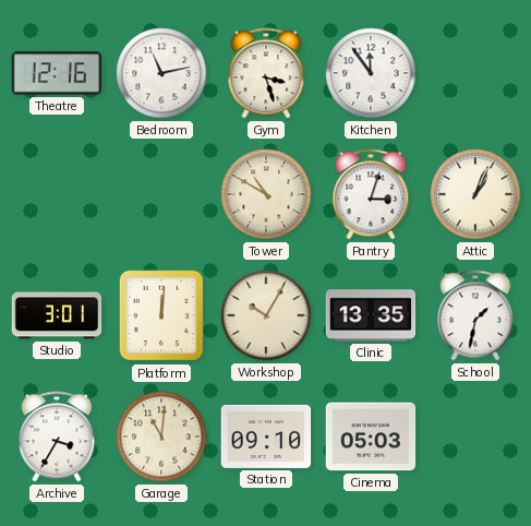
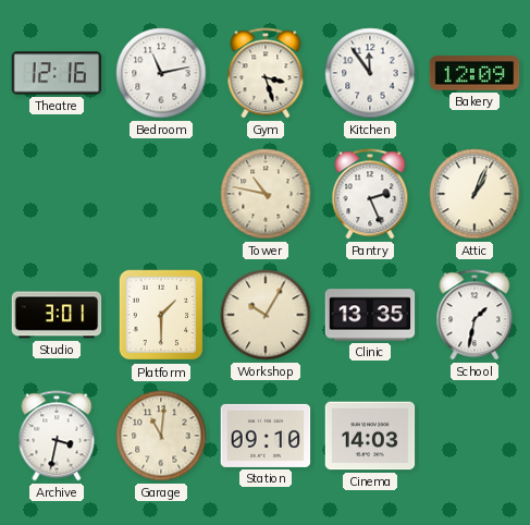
Bakery: none -> 12:09 (474, 73)
Tower: 10:50 -> 10:47 (266, 194)
Pantry: 3:03 -> 2:26 (370, 194)
Platform: 12:01 -> 1:30 (161, 315)
Archive: 3:35 -> 3:32 (57, 436)
Cinema: 05:03 -> 14:03 (370, 436)
